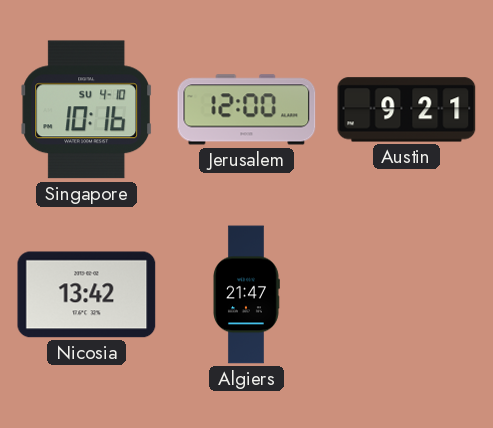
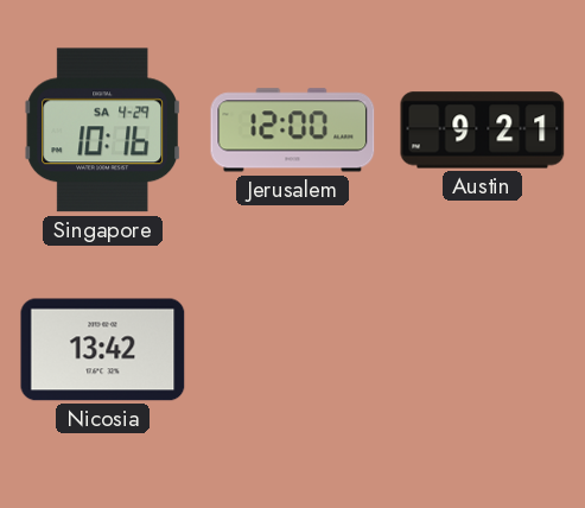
Singapore date: SU 4-10 -> SA 4-29 (102, 131)
Algiers: 21:47 -> none (246, 295)
